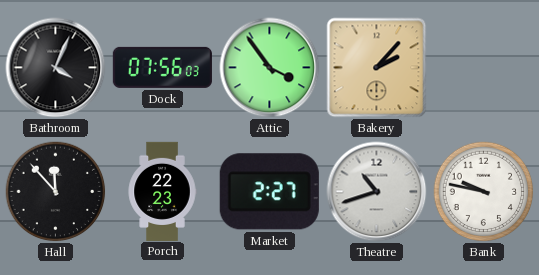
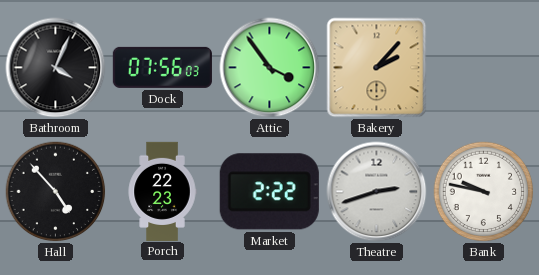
Hall: 11:53 -> 4:53 (56, 192)
Market: 2:27 -> 2:22 (269, 192)
Theatre: 10:42 -> 2:42 (377, 192)
